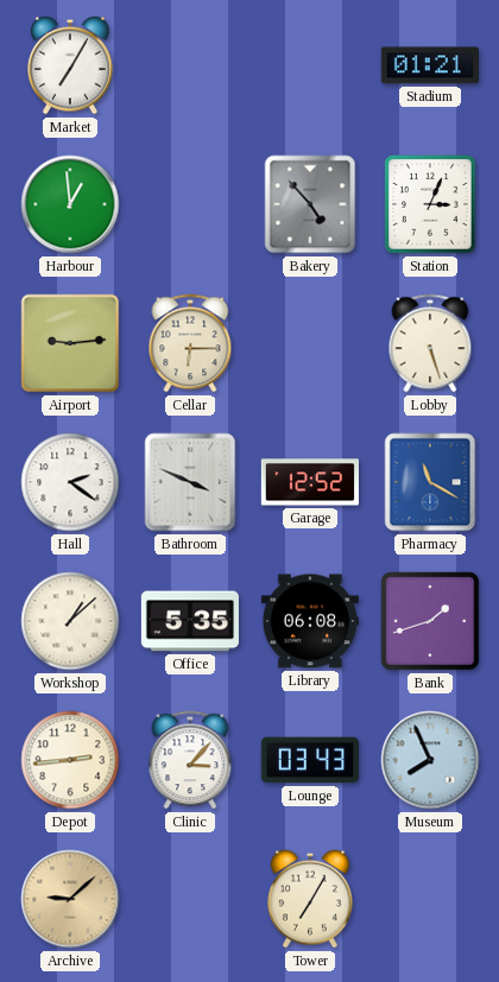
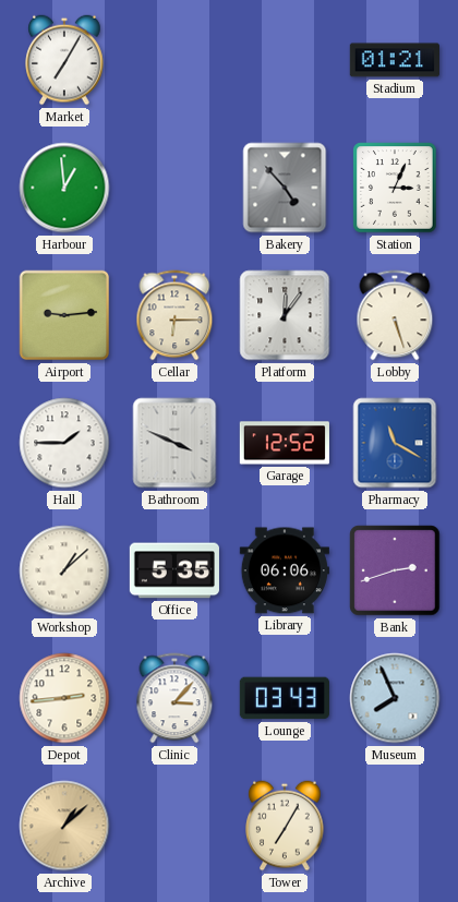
Platform: none -> 12:06 (285, 315)
Hall: 2:21 -> 1:45 (64, 443)
Library: 06:08 -> 06:06 (285, 570)
Bank: 1:42 -> 2:42 (395, 570)
Archive: 9:08 -> 1:08 (64, 826)
